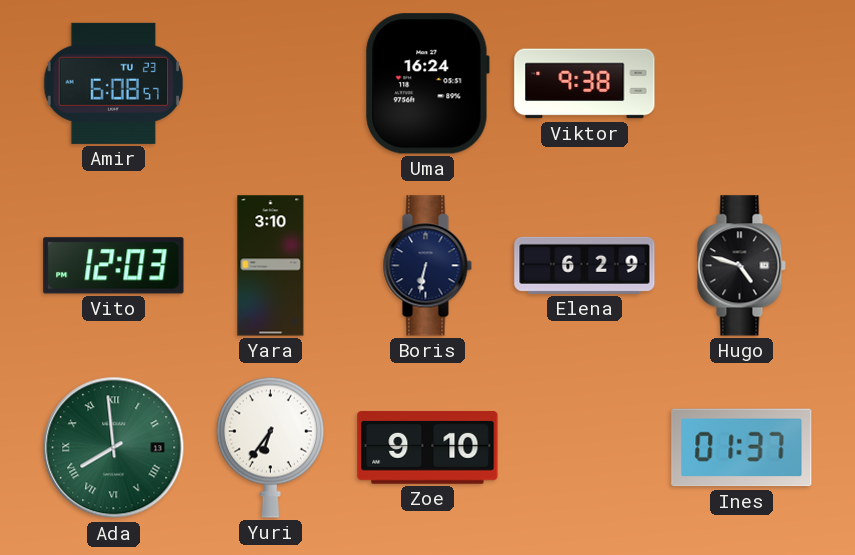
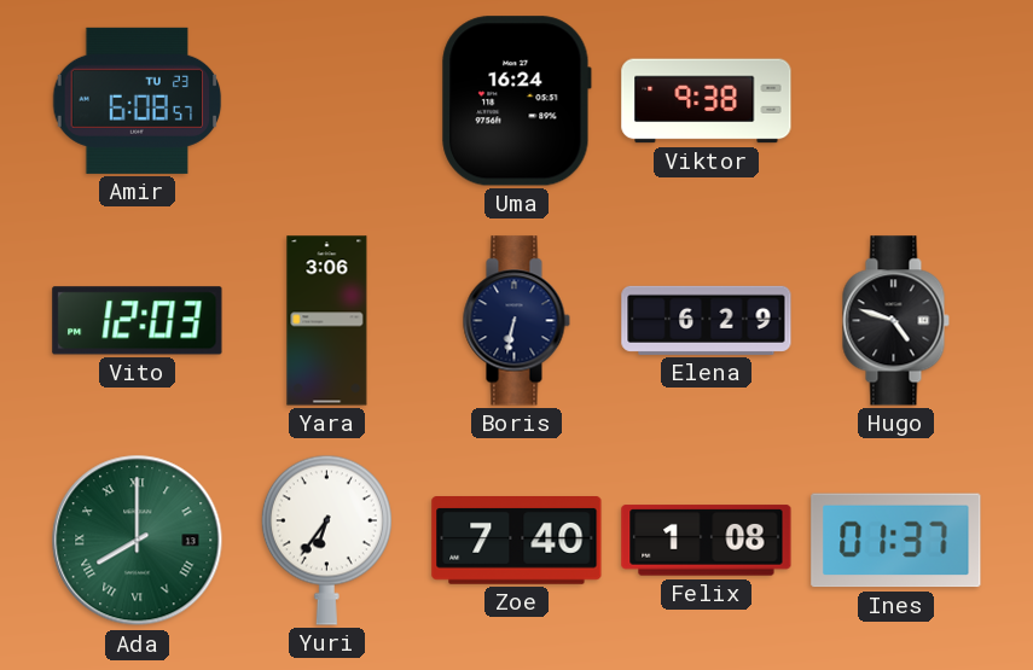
Yara: 3:10 -> 3:06 (327, 321)
Ada: 7:59 -> 8:00 (138, 541)
Zoe: 9:10 -> 7:40 (517, 541)
Felix: none -> 1:08 (707, 541)
